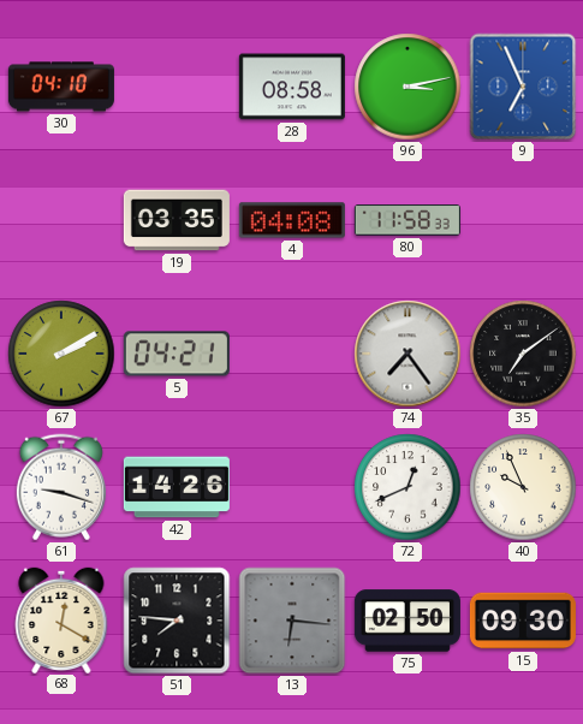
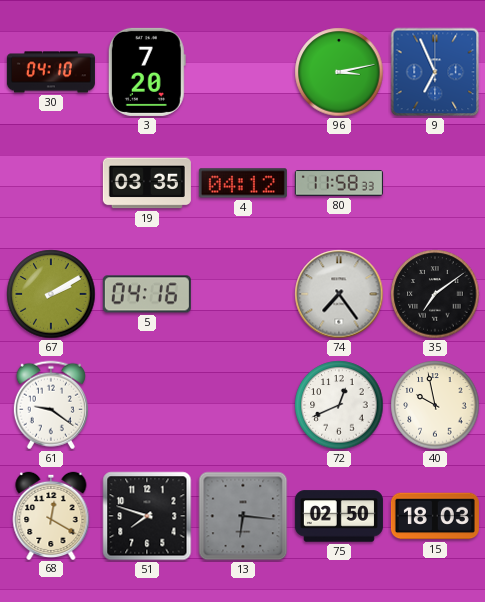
3: none -> 7:20 (147, 72)
28: 08:58 -> none (292, 87)
4: 04:08 -> 04:12 (243, 183)
5: 04:21 -> 04:16 (147, 294)
61: 9:18 -> 9:21 (51, 405)
42: 14:26 -> none (177, 487)
40: 9:56 -> 9:58 (435, 405)
51: 7:46 -> 7:48 (147, 516)
15: 09:30 -> 18:03 (435, 516)
